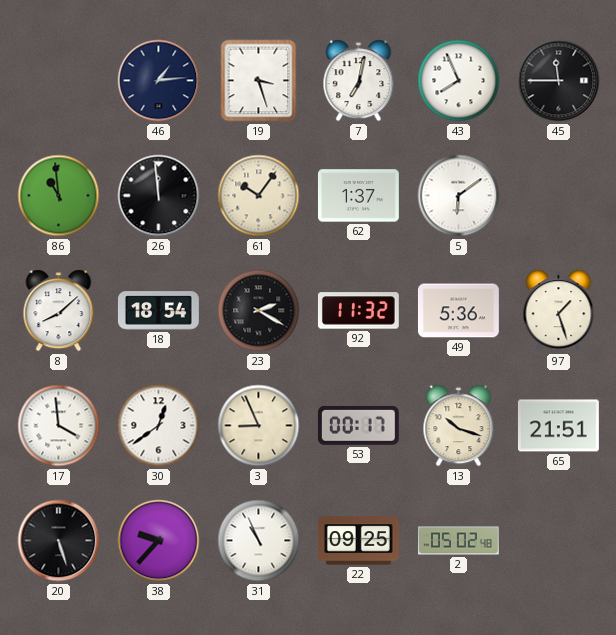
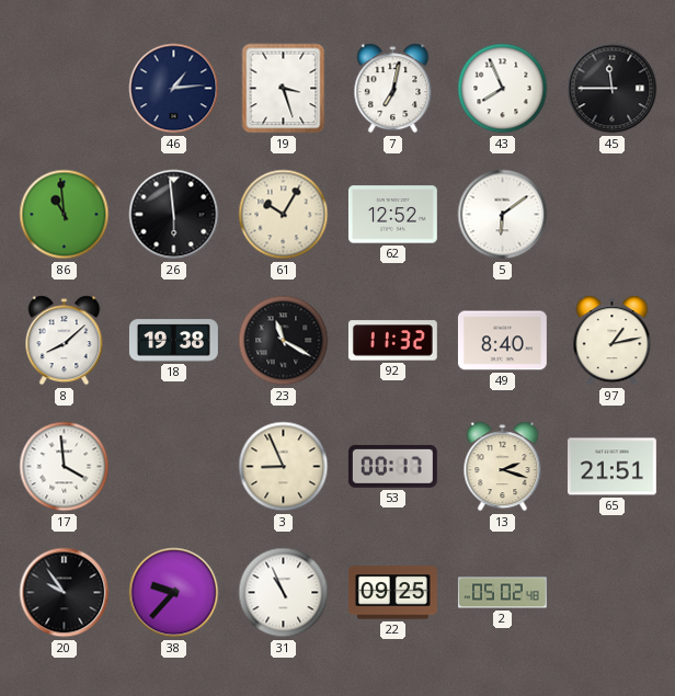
26: 11:59 -> 5:59 (174, 215)
61: 10:06 -> 10:05 (284, 215)
62: 1:37 -> 12:52 (392, 215)
18: 18:54 -> 19:38 (174, 341)
23: 2:20 -> 11:20 (284, 341)
49: 5:36 -> 8:40 (502, 341)
97: 1:27 -> 1:13 (613, 341)
30: 12:39 -> none (159, 426)
13: 10:18 -> 2:18 (503, 467)
20: 5:27 -> 9:54 (65, 593)
